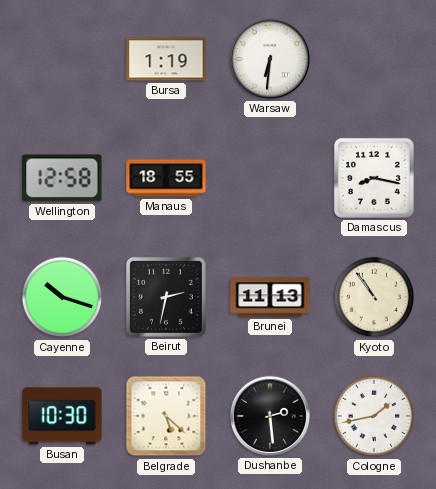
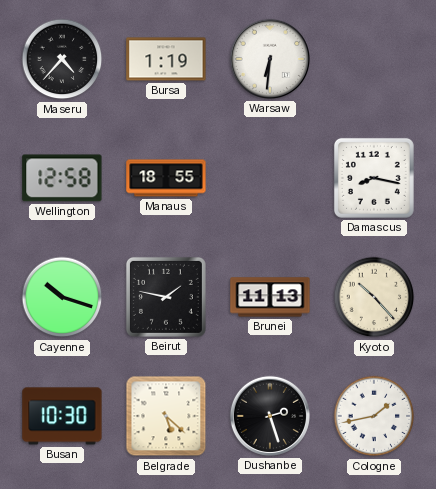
Maseru: none -> 4:37 (62, 59)
Beirut: 2:32 -> 1:47 (166, 297)
Kyoto: 10:54 -> 10:23 (374, 297)
Dushanbe: 2:29 -> 2:27 (270, 416)
